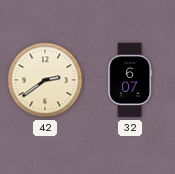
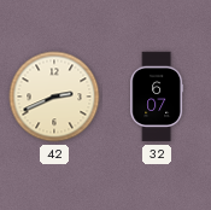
42: 2:39 -> 2:41 (54, 97)
